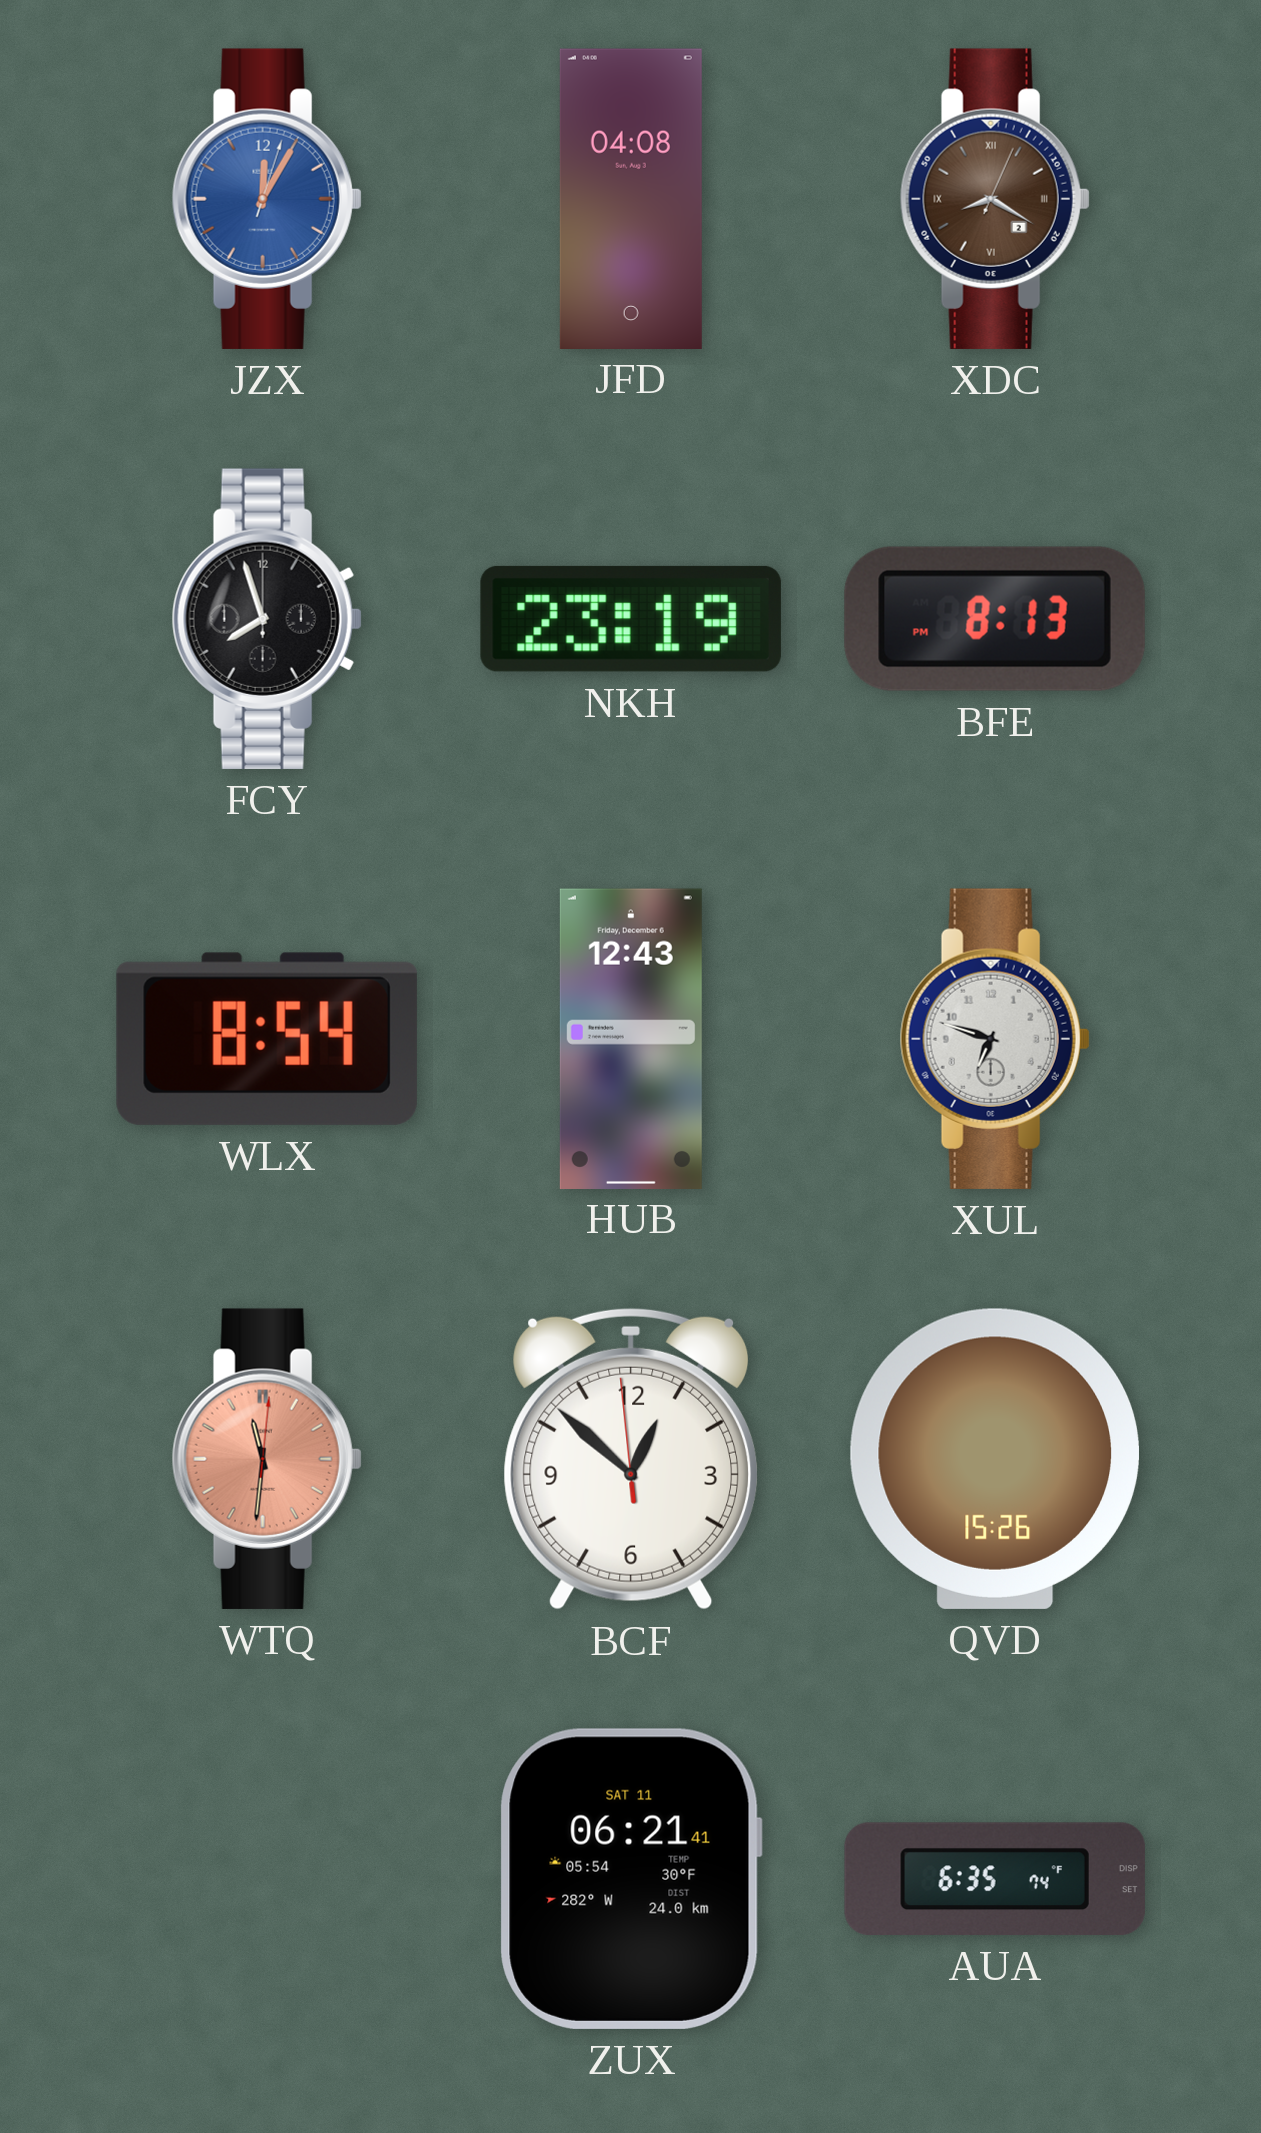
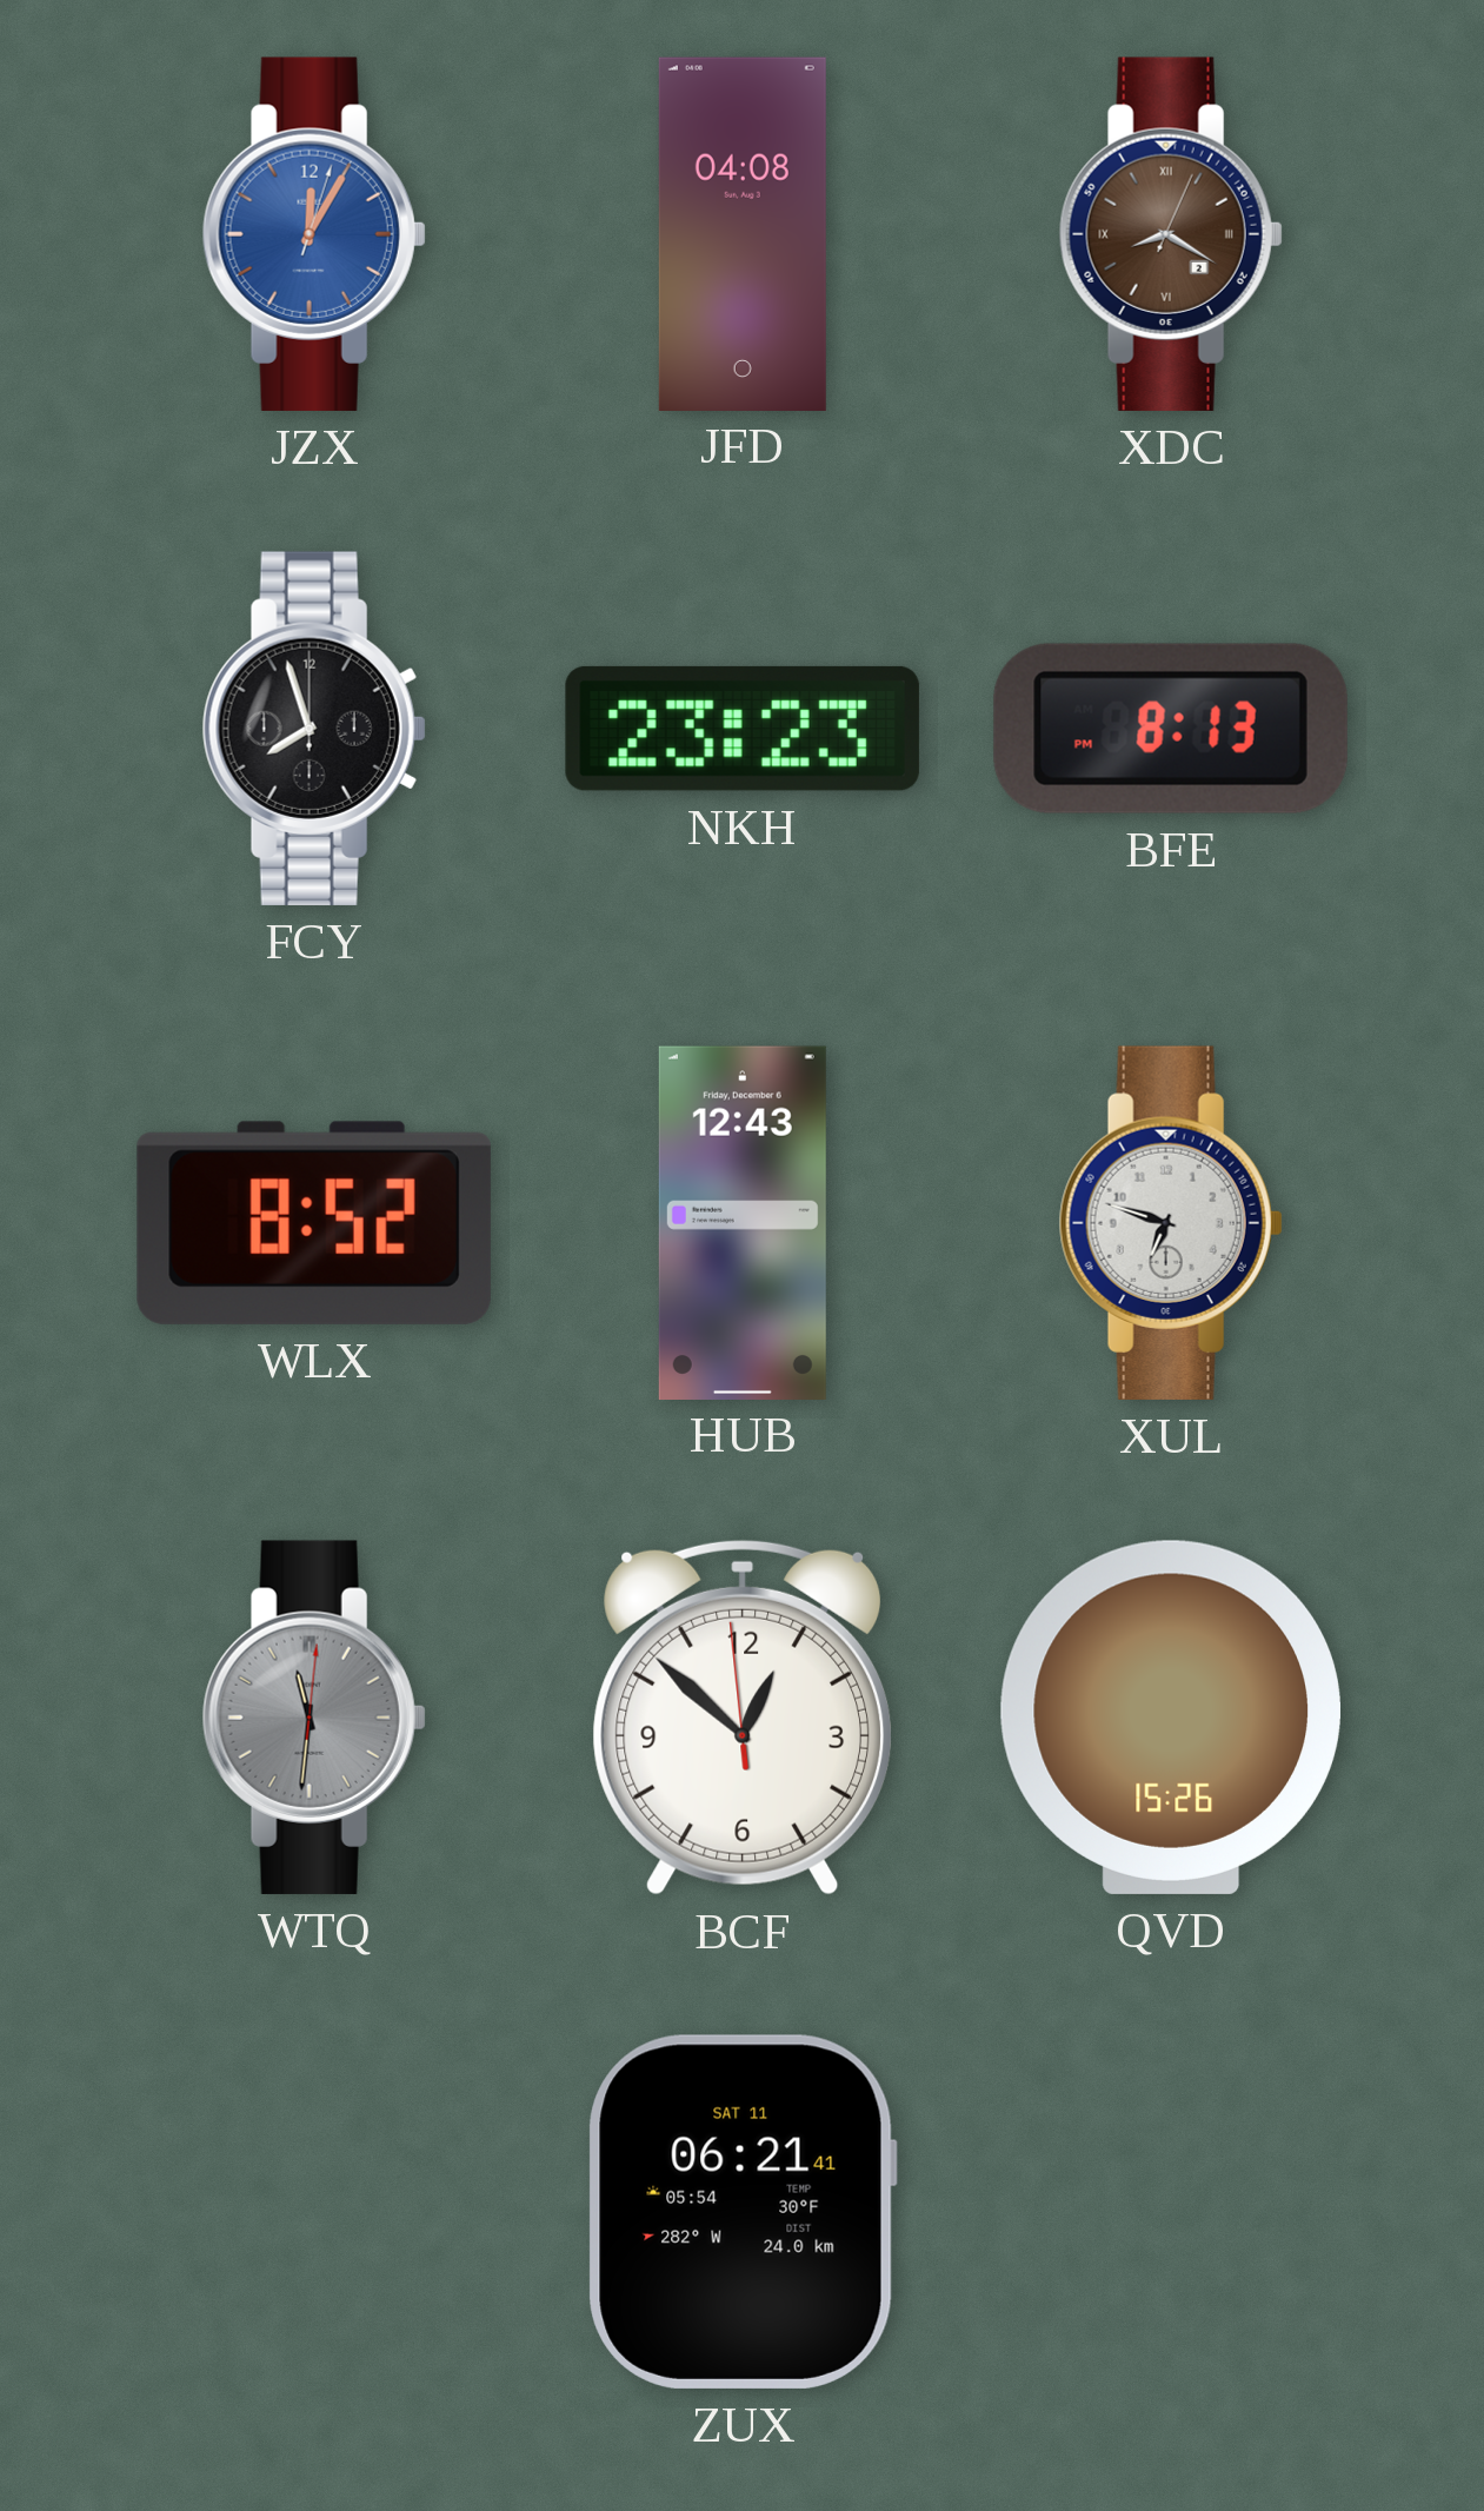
NKH: 23:19 -> 23:23 (743, 729)
WLX: 8:54 -> 8:52 (314, 1223)
WTQ dial: salmon -> grey (314, 1718)
AUA: 6:35 -> none (995, 1879)
